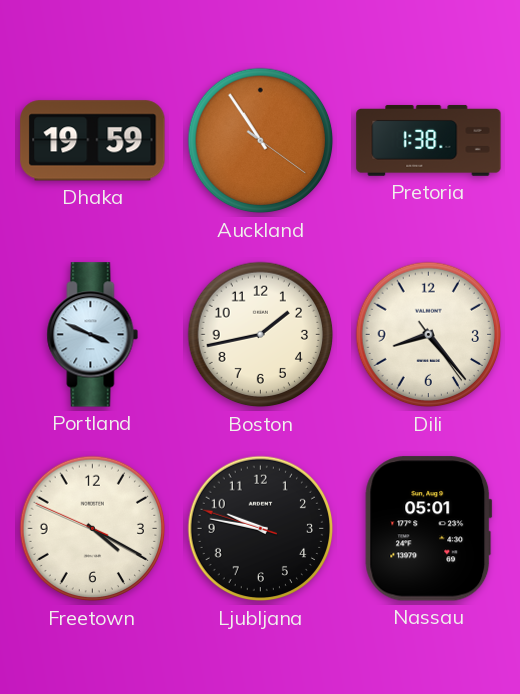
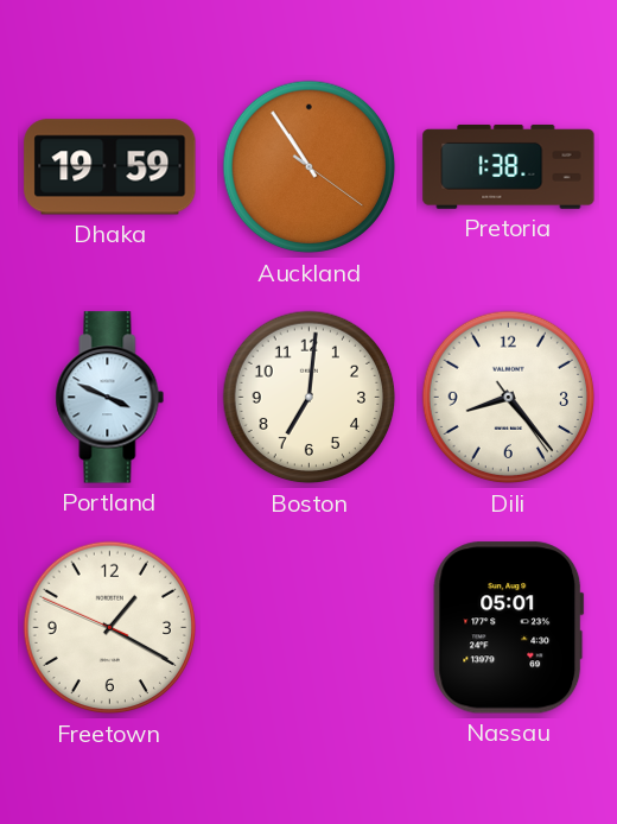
Boston: 1:43 -> 7:01 (310, 398)
Freetown: 4:19 -> 1:19 (110, 628)
Ljubljana: 9:46 -> none (261, 529)
